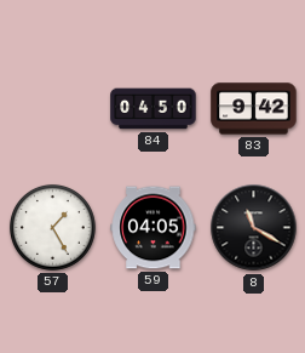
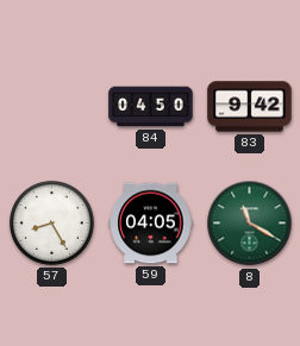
57: 1:25 -> 8:25 (51, 222)
8 dial: black -> green (250, 224)
